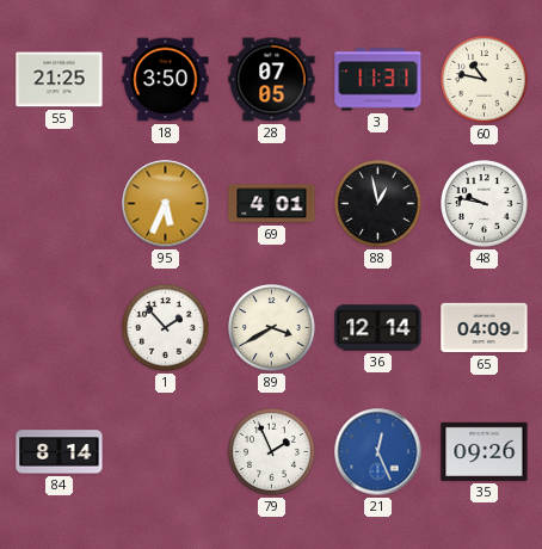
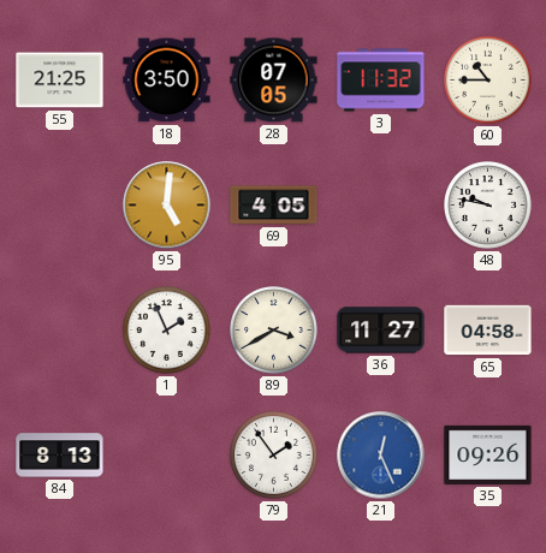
3: 11:31 -> 11:32 (381, 81)
60: 10:47 -> 10:45 (488, 81)
95: 5:34 -> 5:01 (167, 206)
69: 4:01 -> 4:05 (274, 206)
88: 12:58 -> none (378, 204)
1: 1:53 -> 1:56 (167, 331)
36: 12:14 -> 11:27 (381, 331)
65: 04:09 -> 04:58 (488, 331)
84: 8:14 -> 8:13 (60, 456)
79: 1:56 -> 1:54 (274, 456)
